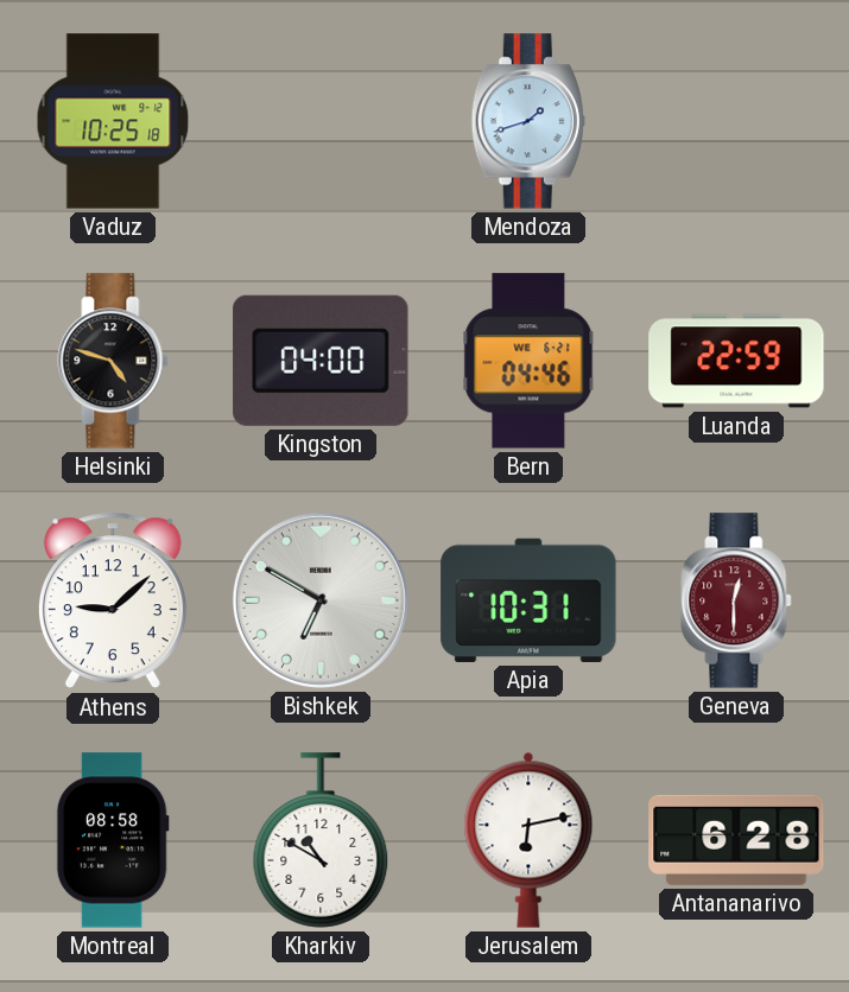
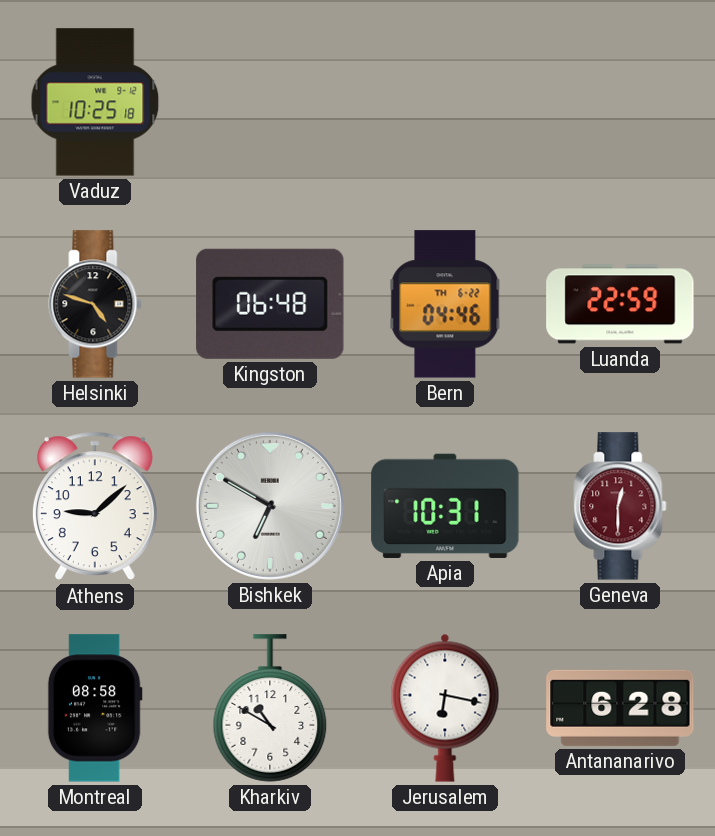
Mendoza: 1:42 -> none (528, 121)
Kingston: 04:00 -> 06:48 (270, 304)
Bern date: WE 6-21 -> TH 6-22 (445, 304)
Jerusalem: 6:13 -> 6:17 (445, 708)
